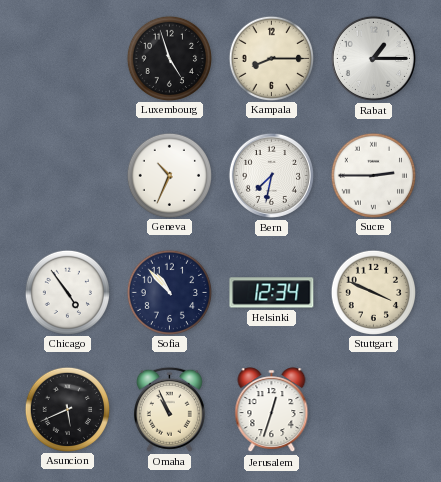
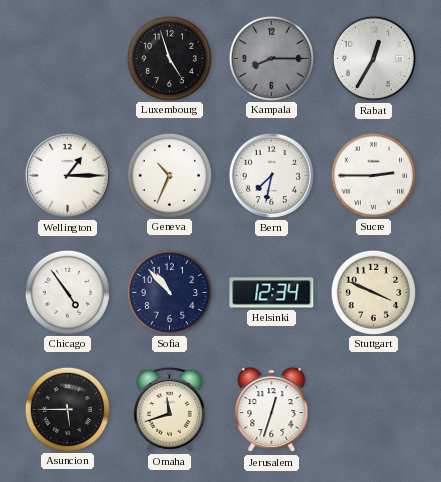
Kampala dial: cream -> grey (271, 58)
Rabat: 1:15 -> 12:35 (373, 58)
Wellington: none -> 1:15 (67, 175)
Asuncion: 5:41 -> 5:45 (67, 409)
Omaha: 10:56 -> 11:42 (169, 409)
